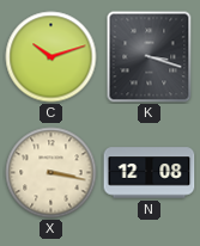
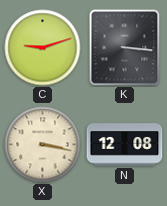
C: 10:12 -> 9:12 (43, 48)
K: 3:18 -> 3:16 (125, 48)
